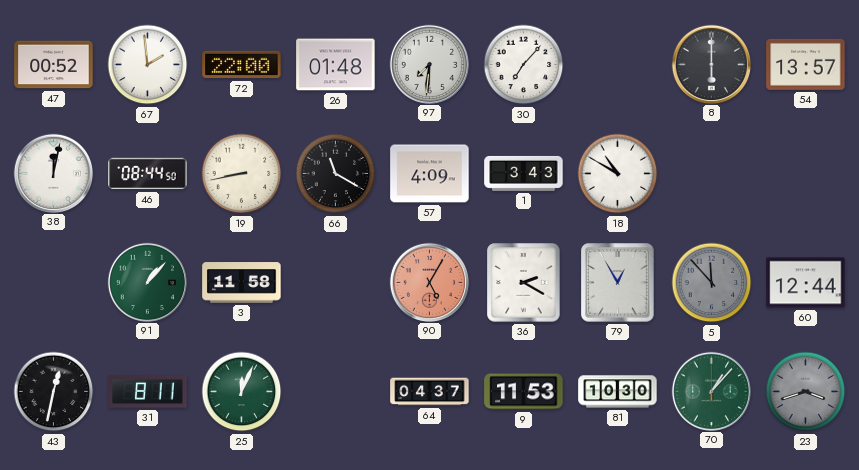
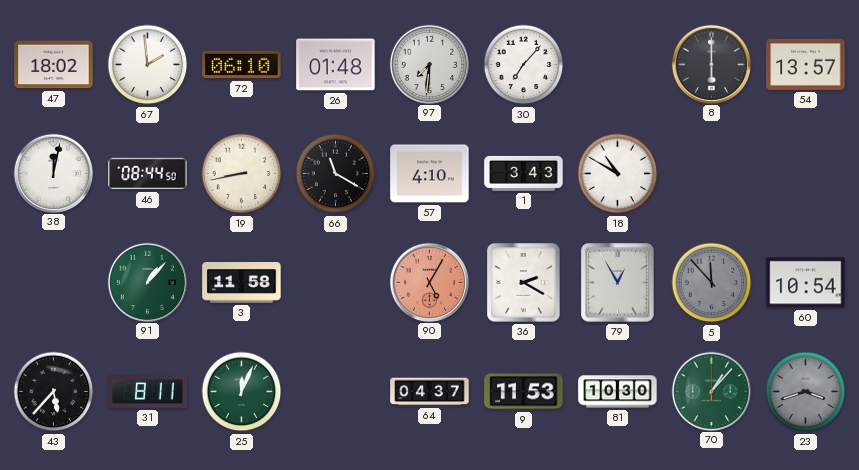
47: 00:52 -> 18:02 (54, 65)
72: 22:00 -> 06:10 (242, 65)
57: 4:09 -> 4:10 (430, 174)
60: 12:44 -> 10:54 (806, 283)
43: 12:32 -> 5:37 (54, 392)
